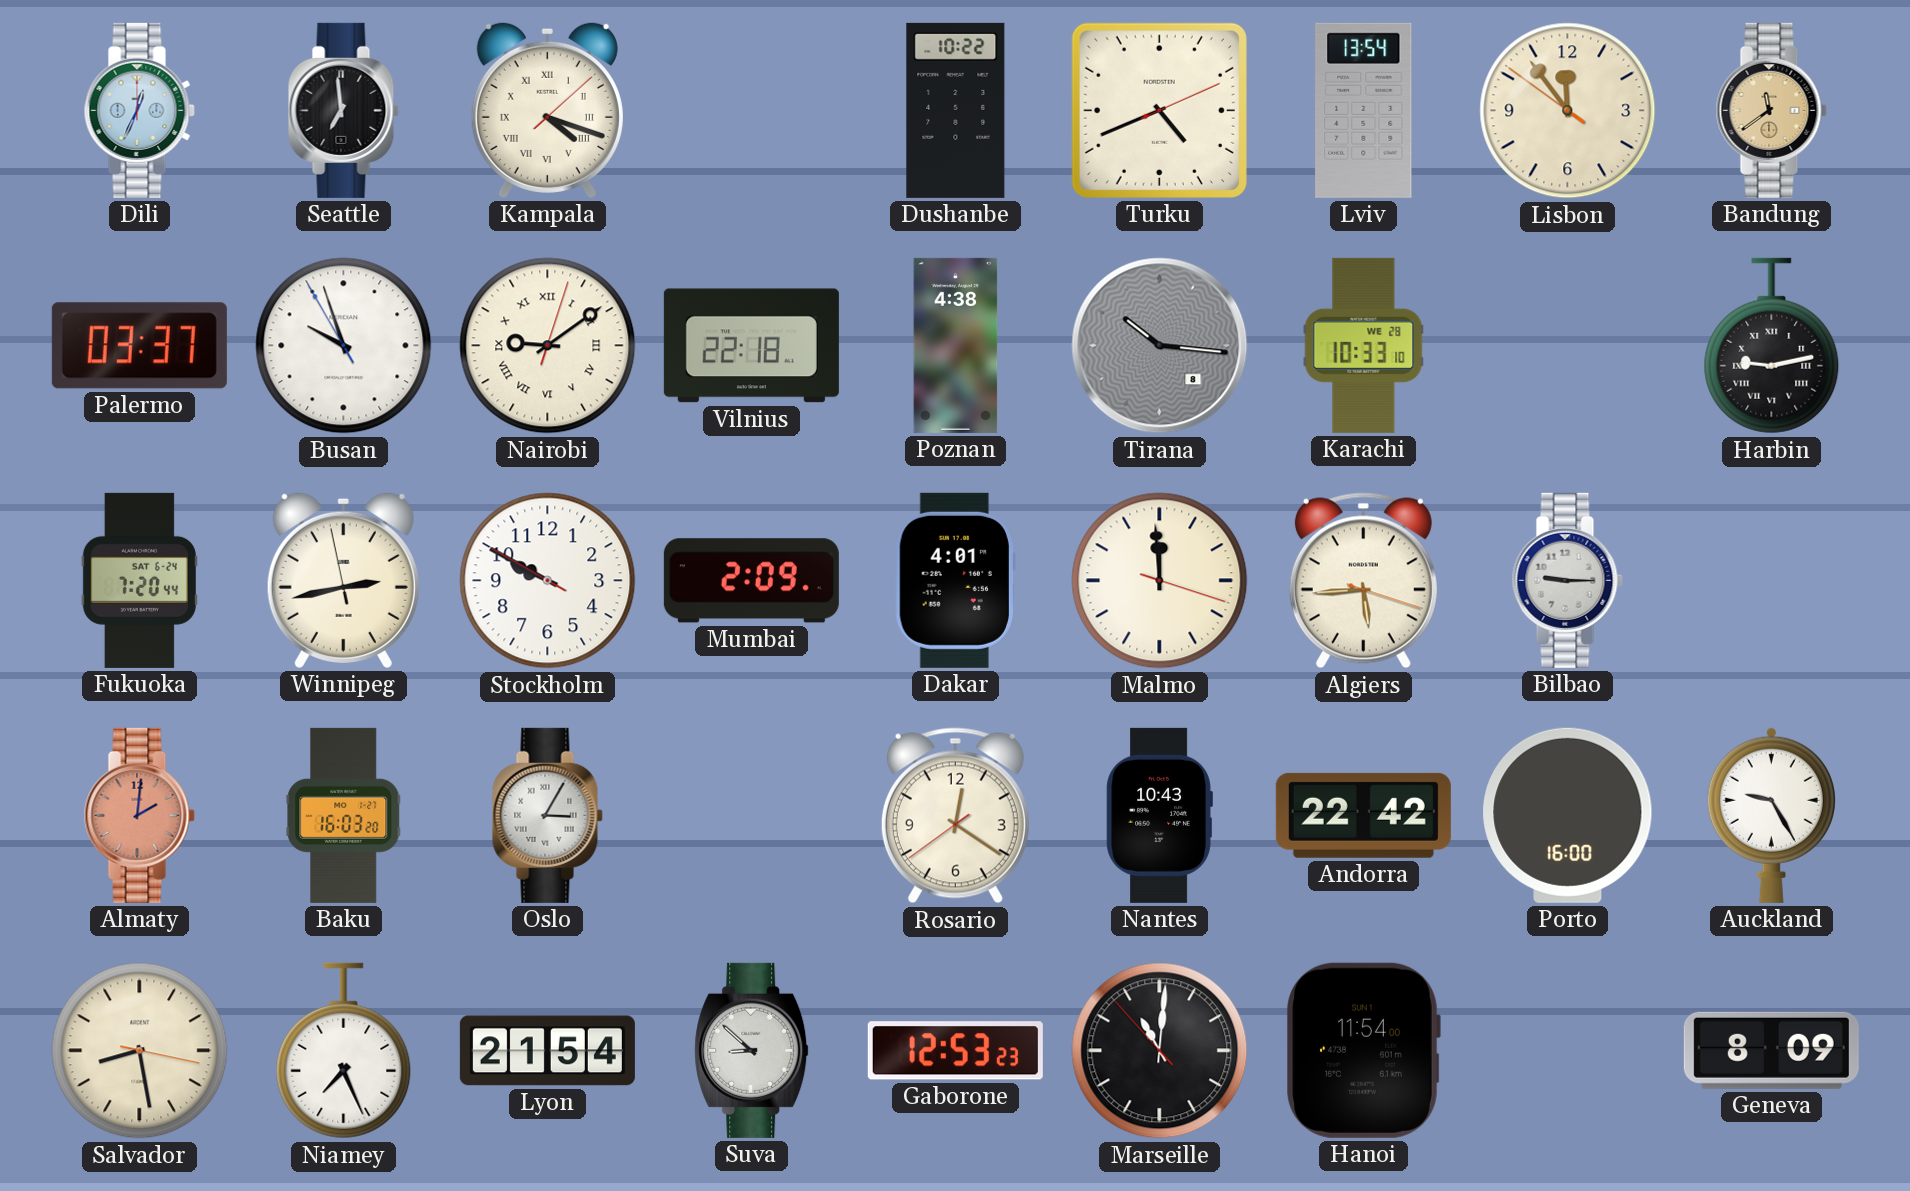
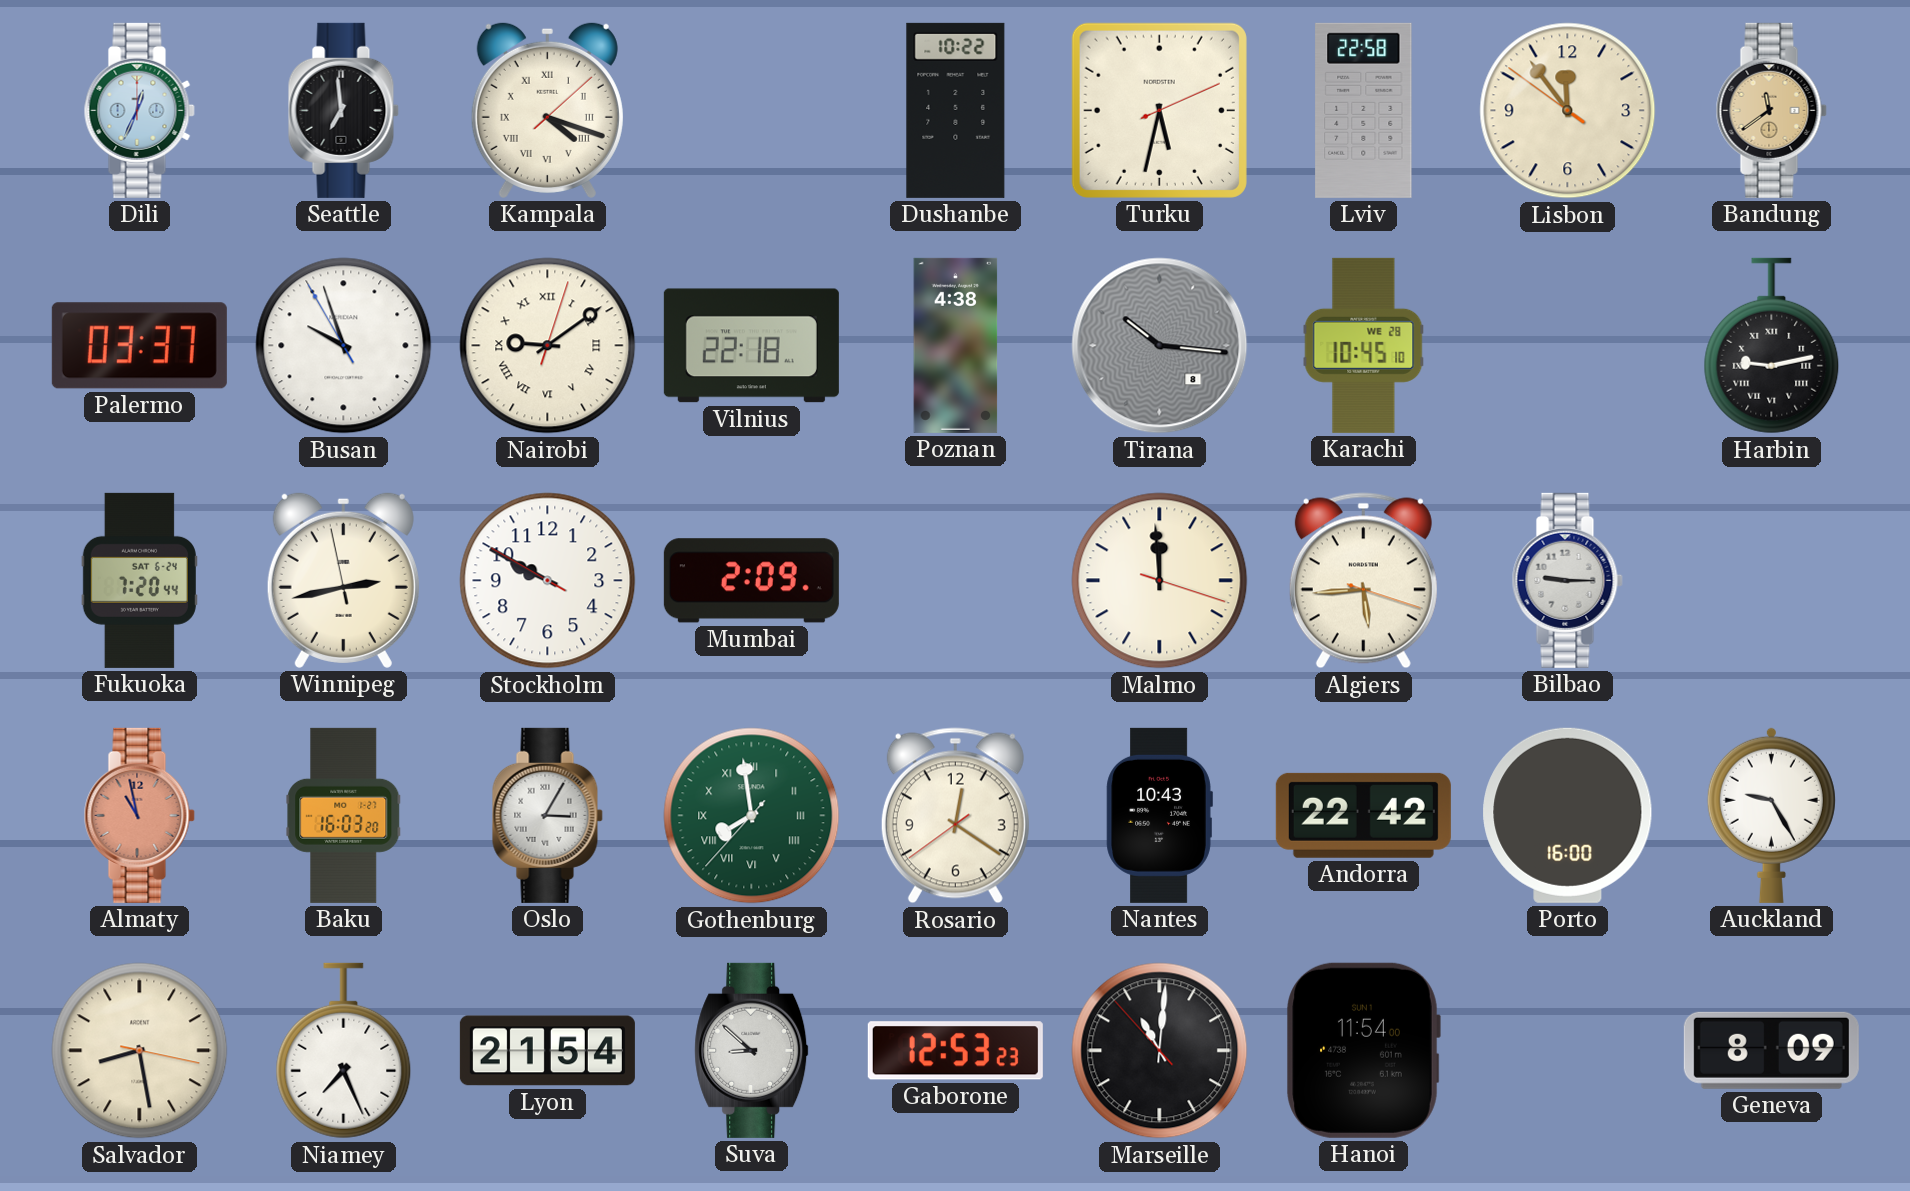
Turku: 4:41 -> 5:32 (1159, 110)
Lviv: 13:54 -> 22:58 (1364, 110)
Karachi: 10:33 -> 10:45 (1364, 345)
Dakar: 4:01 -> none (955, 580)
Almaty: 2:01 -> 10:58 (139, 815)
Gothenburg: none -> 7:58 (752, 816)
